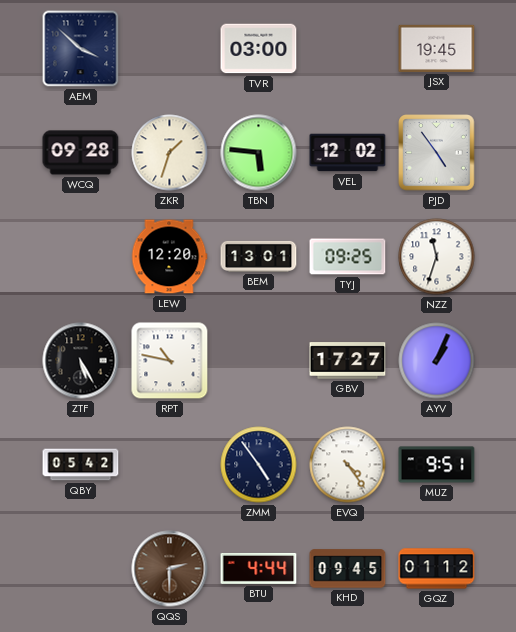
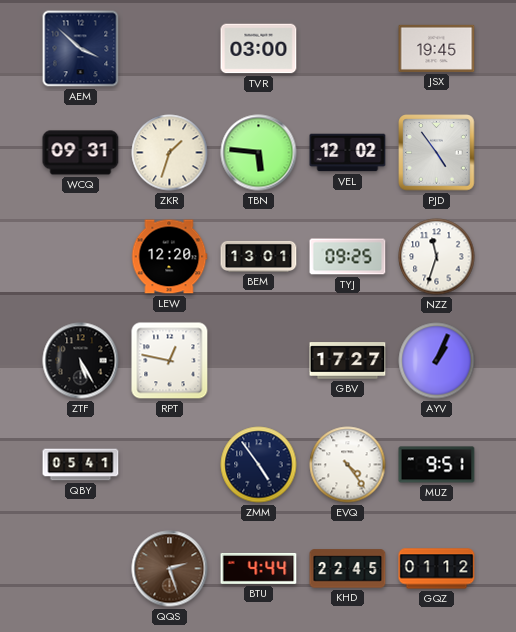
WCQ: 09:28 -> 09:31 (81, 153)
RPT: 10:47 -> 12:47 (170, 361)
QBY: 05:42 -> 05:41 (81, 465)
QQS: 2:30 -> 2:27 (170, 569)
KHD: 09:45 -> 22:45 (348, 569)
